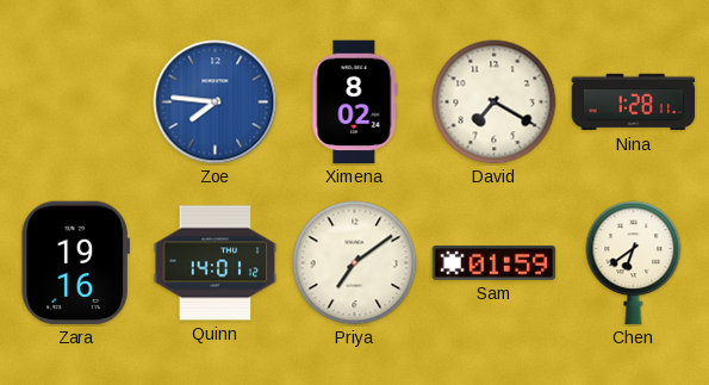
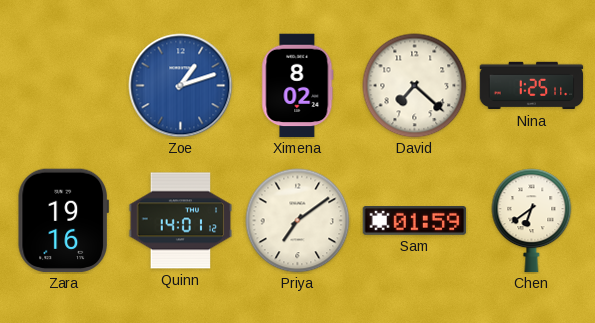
Zoe: 7:46 -> 1:12 (181, 86)
David: 7:20 -> 7:22 (415, 86)
Nina: 1:28 -> 1:25 (532, 86)
